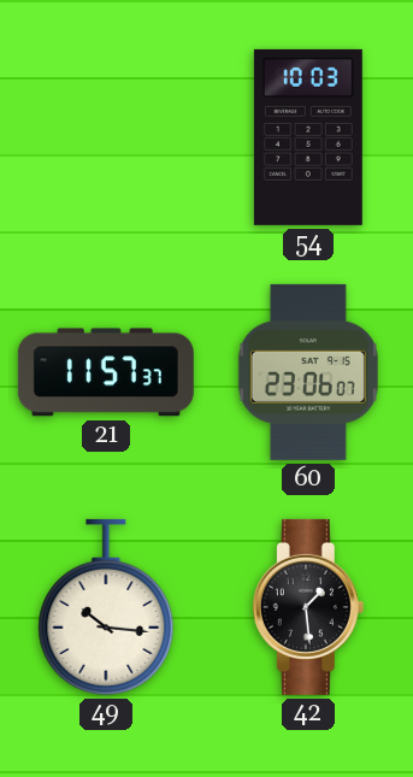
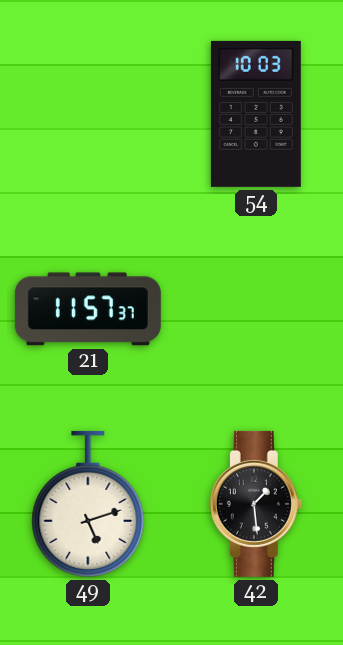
60: 23:06 -> none (308, 372)
49: 10:16 -> 5:12 (88, 504)
